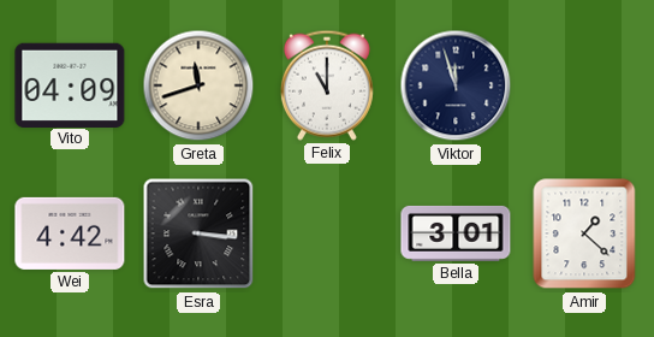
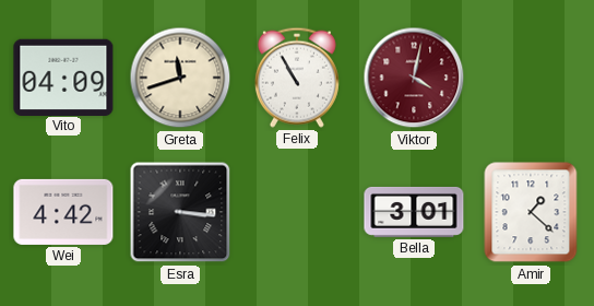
Felix: 11:00 -> 10:55 (297, 78)
Viktor: 11:57 -> 4:02 (414, 78)
Viktor dial: navy -> burgundy (414, 78)
